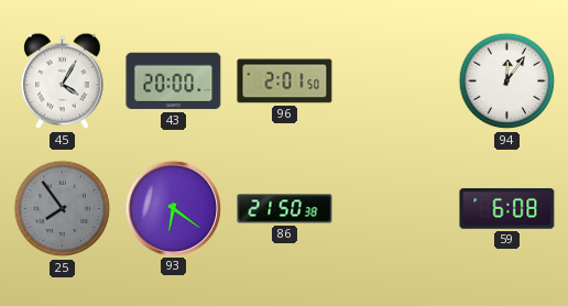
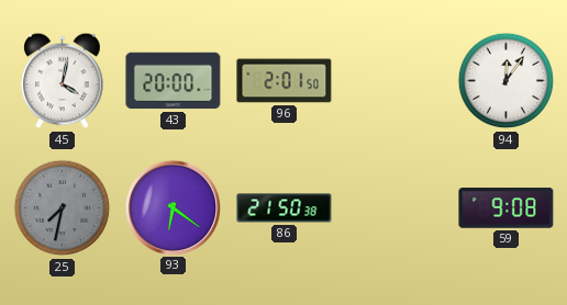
45: 4:05 -> 4:02 (63, 81)
25: 7:54 -> 7:32 (63, 208)
59: 6:08 -> 9:08 (507, 208)
